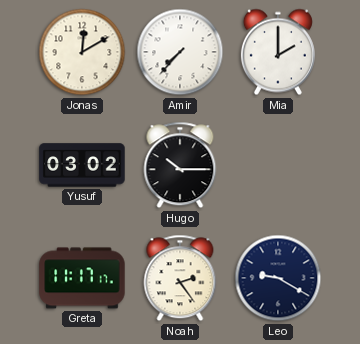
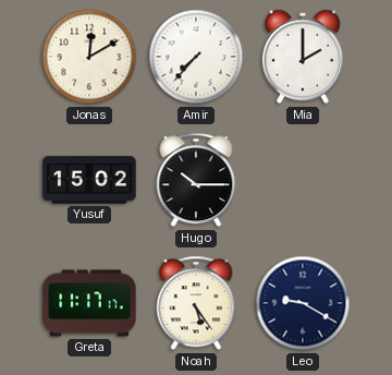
Yusuf: 03:02 -> 15:02 (89, 180)
Noah: 2:24 -> 5:24 (196, 303)
